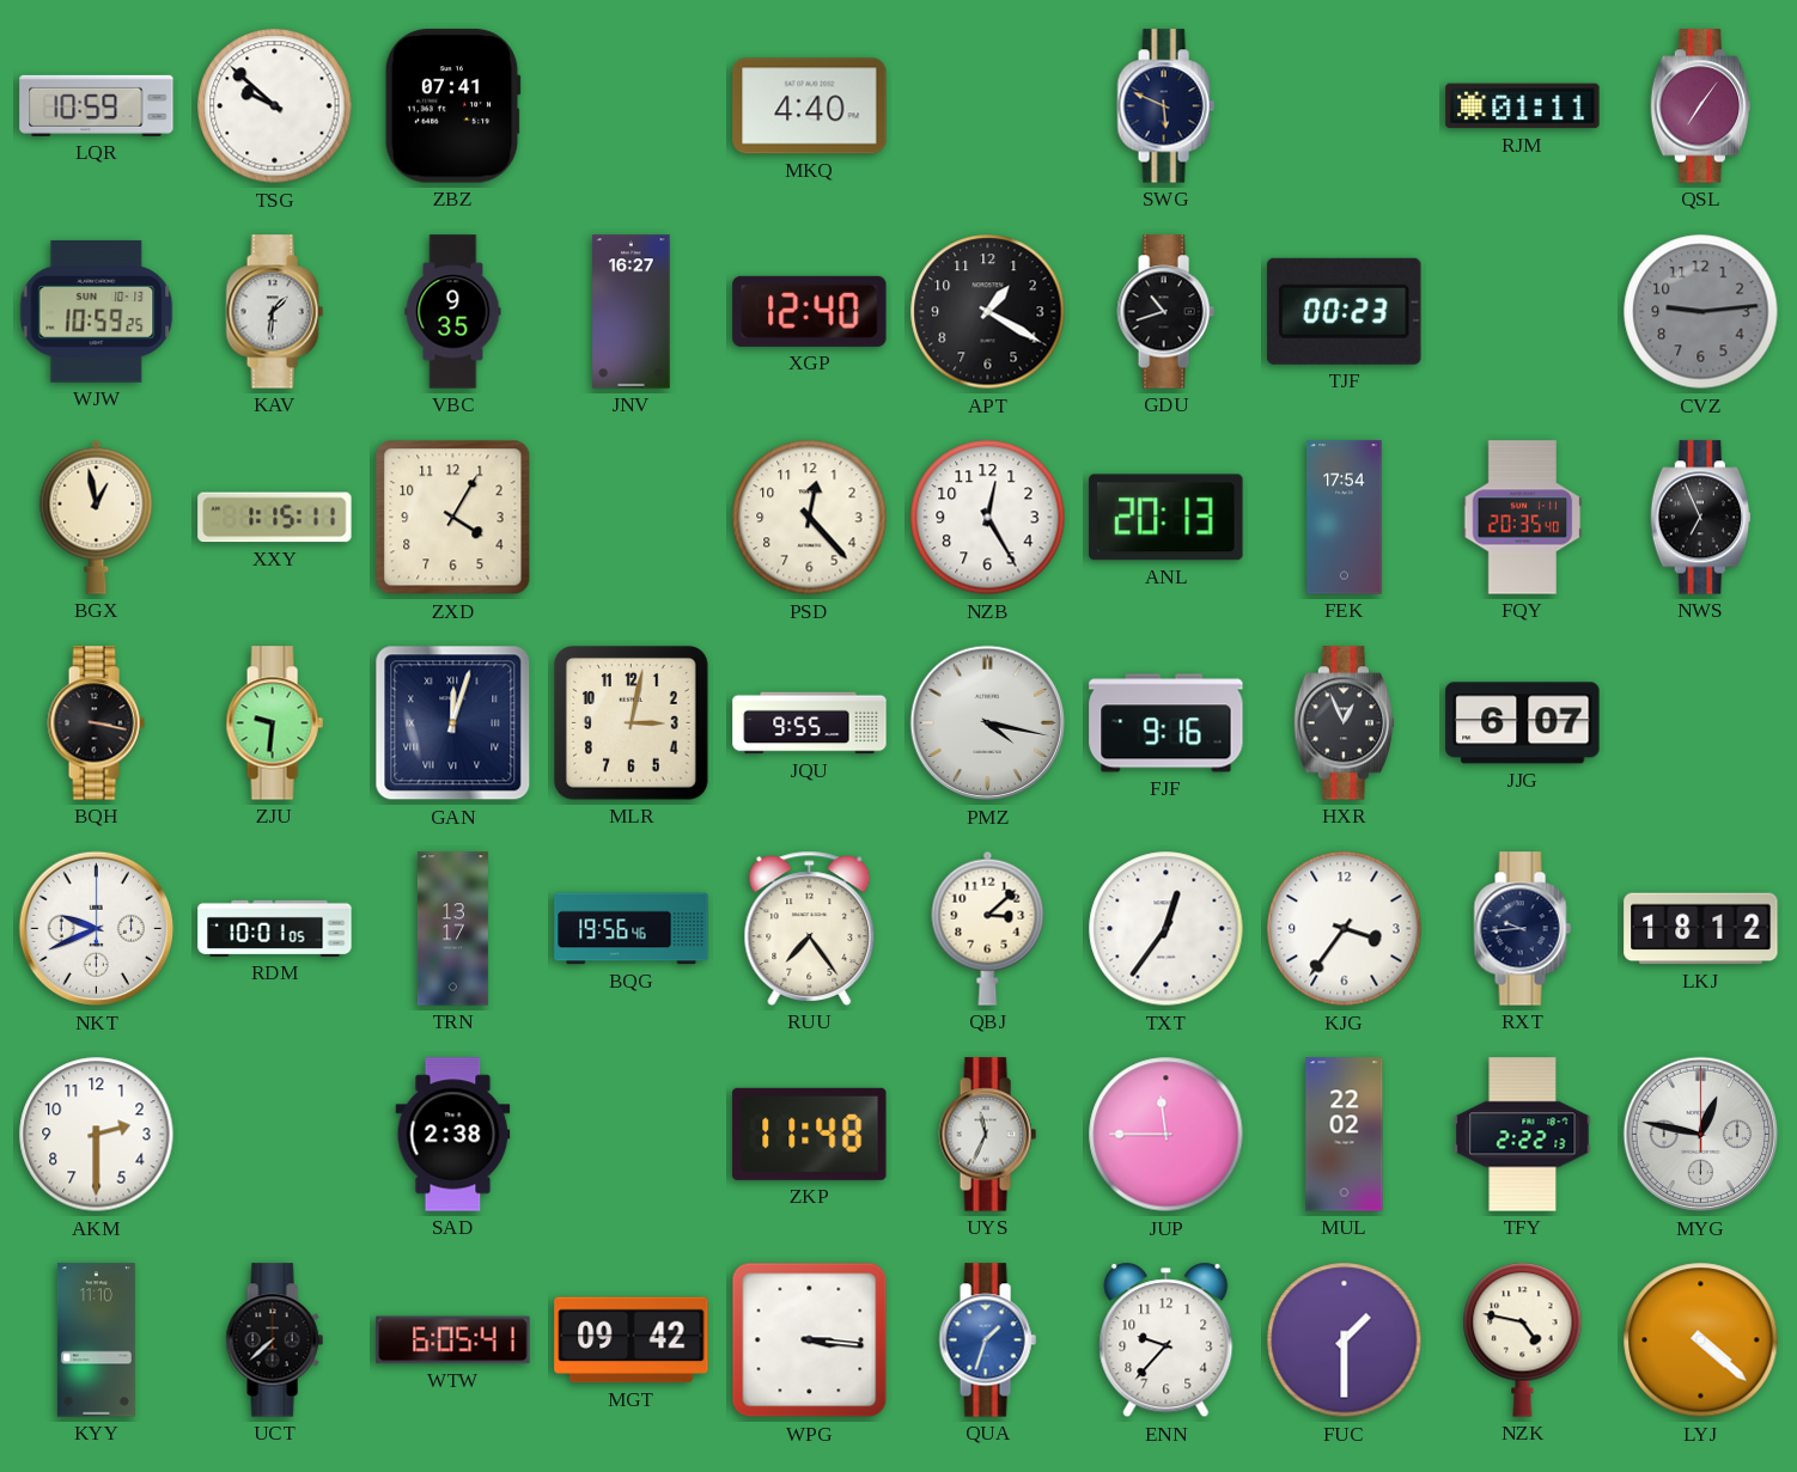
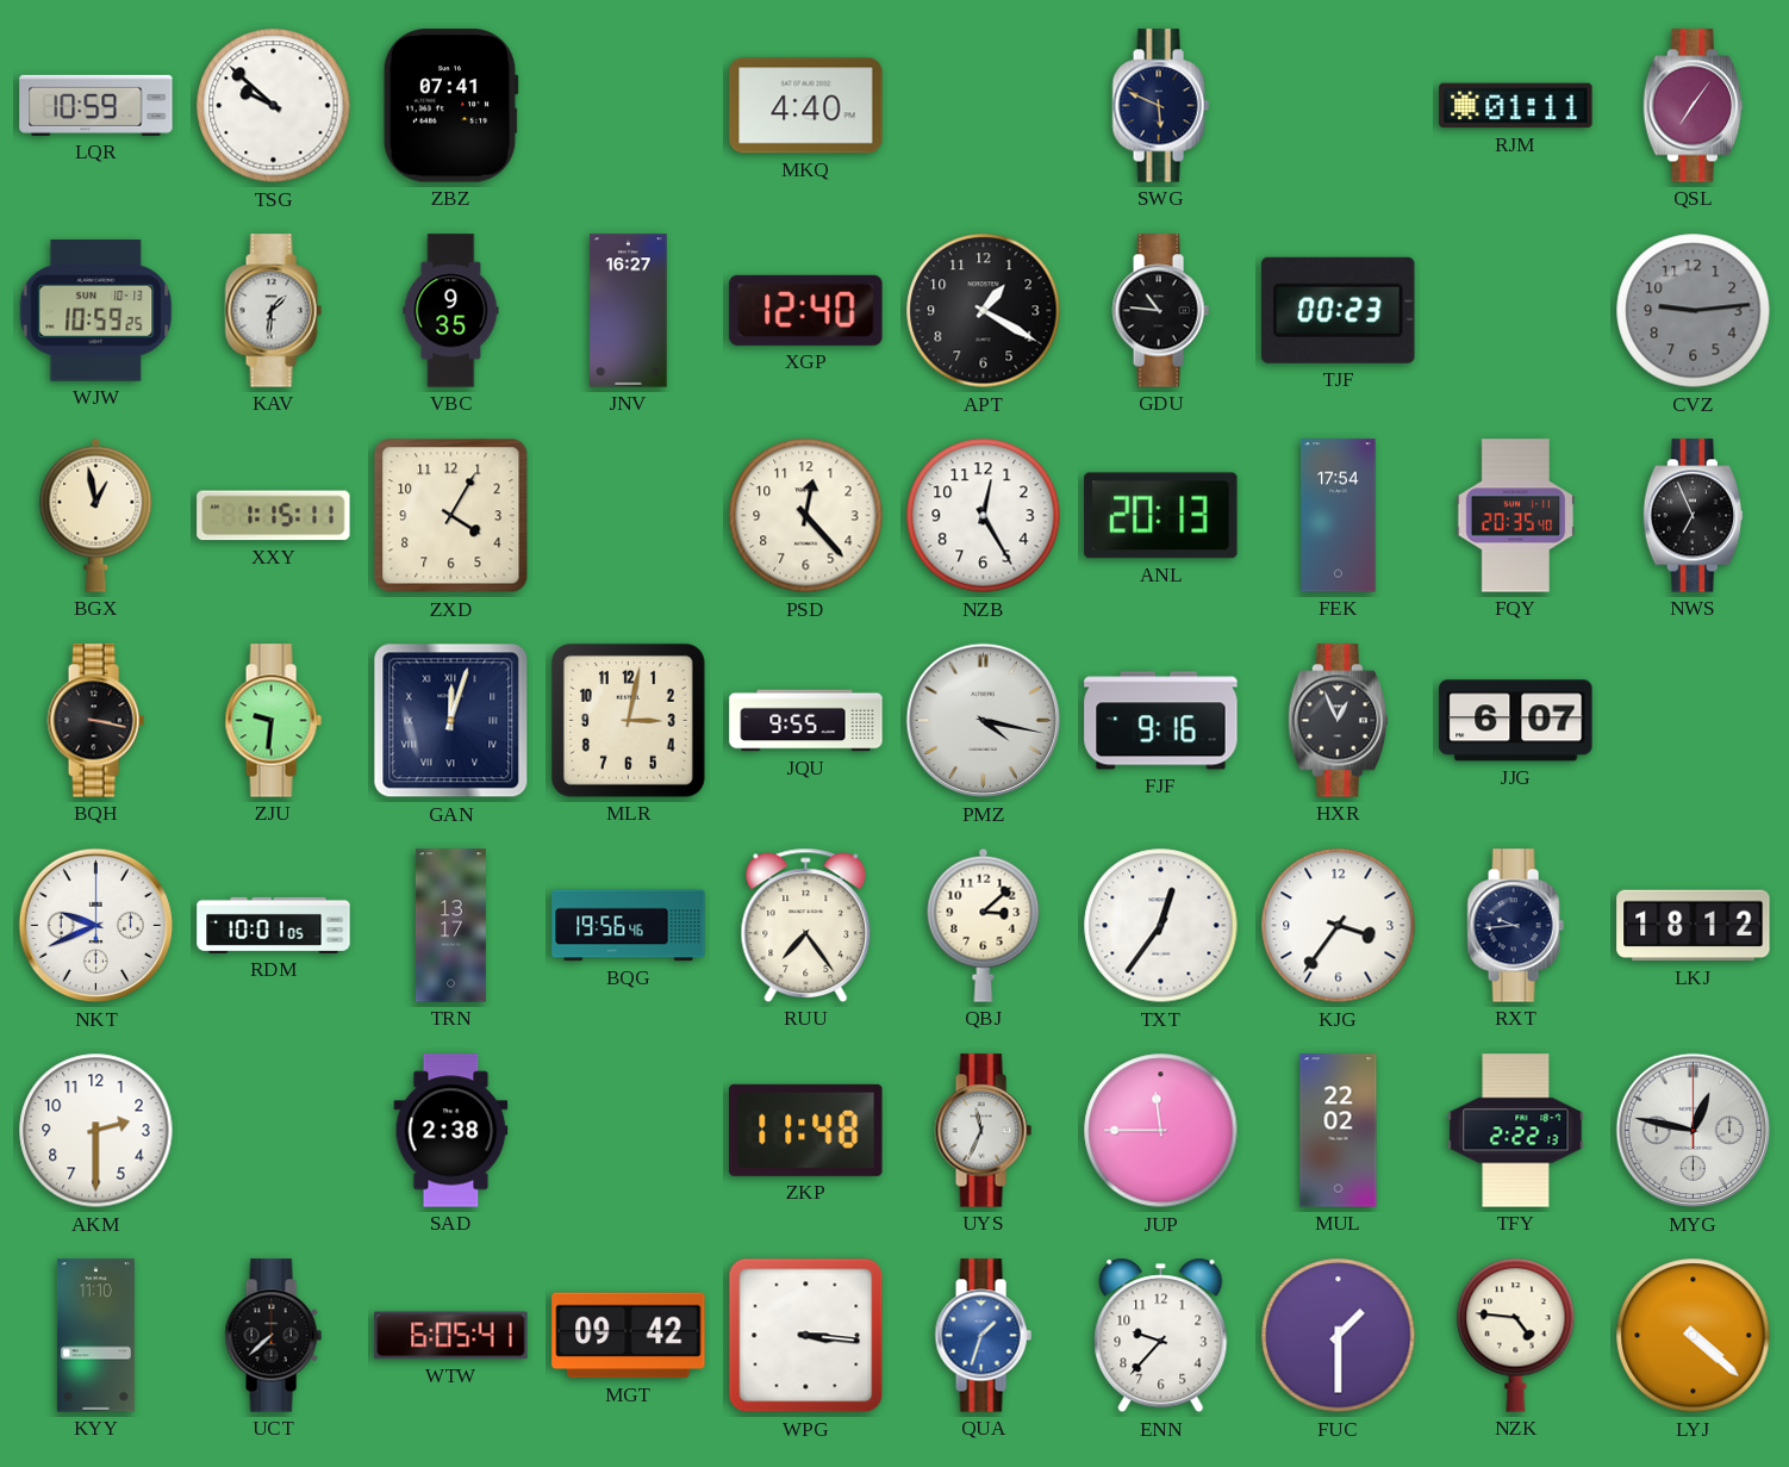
GDU: 10:42 -> 10:46 (1160, 311)
NZK: 4:47 -> 4:46 (1516, 1335)
